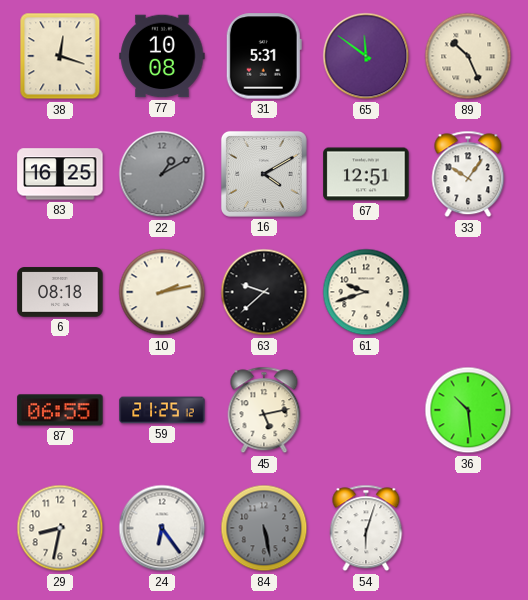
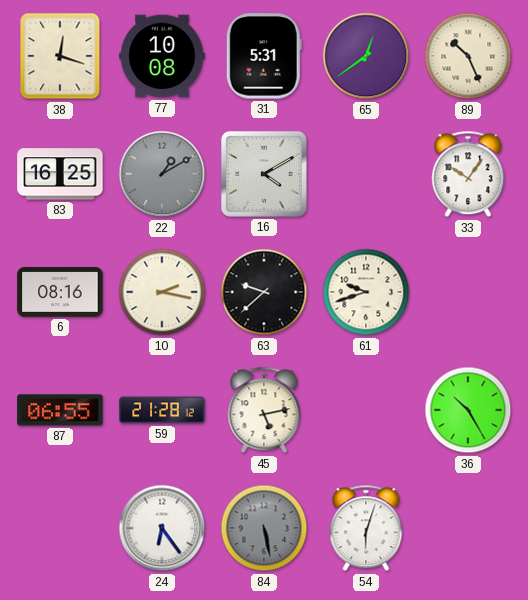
65: 11:51 -> 12:39 (366, 56)
67: 12:51 -> none (366, 174)
6: 08:18 -> 08:16 (60, 292)
10: 2:13 -> 2:17 (162, 292)
59: 21:25 -> 21:28 (162, 410)
36: 10:29 -> 10:25 (468, 410)
29: 8:32 -> none (60, 528)
